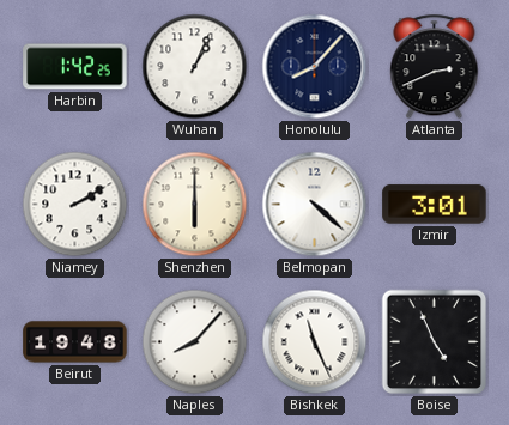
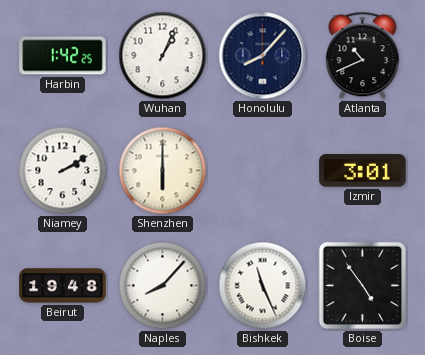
Atlanta: 2:41 -> 10:41 (363, 56)
Belmopan: 4:22 -> none (315, 205)
Boise: 4:56 -> 4:54 (363, 286)
